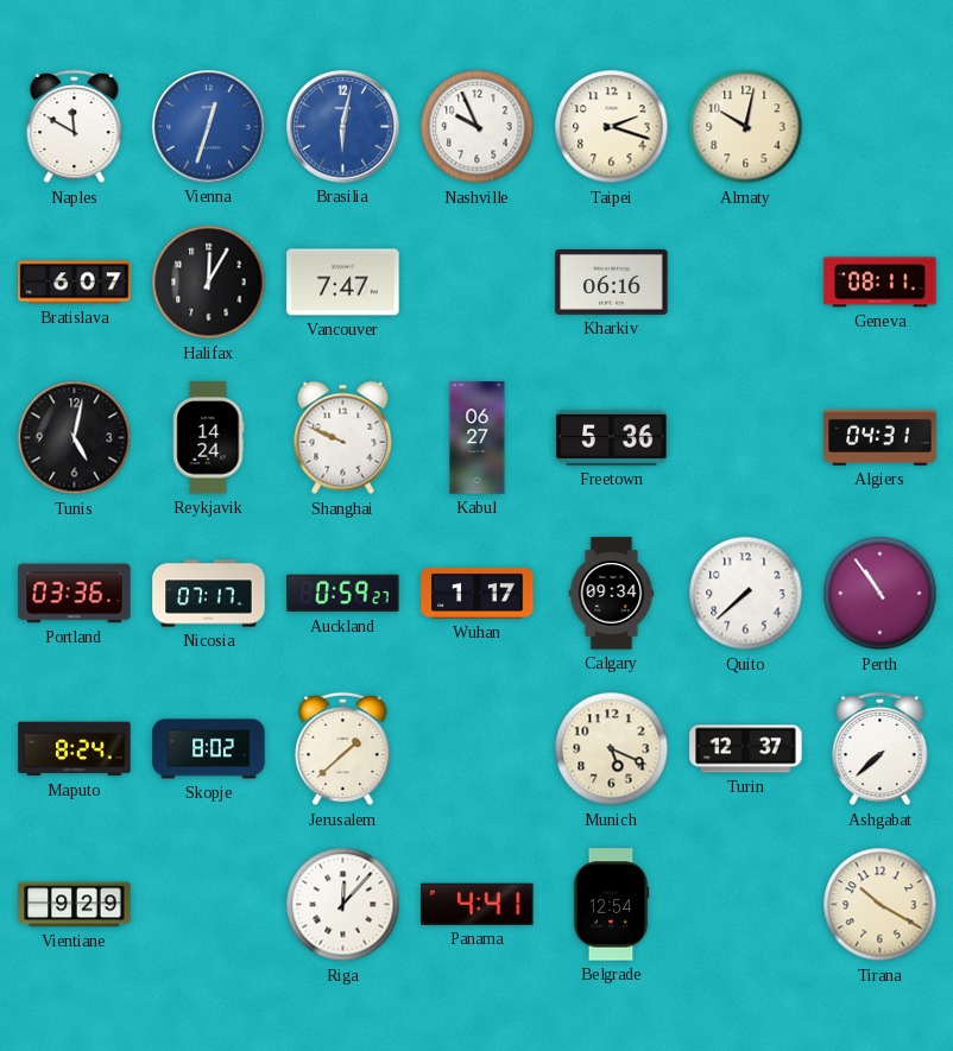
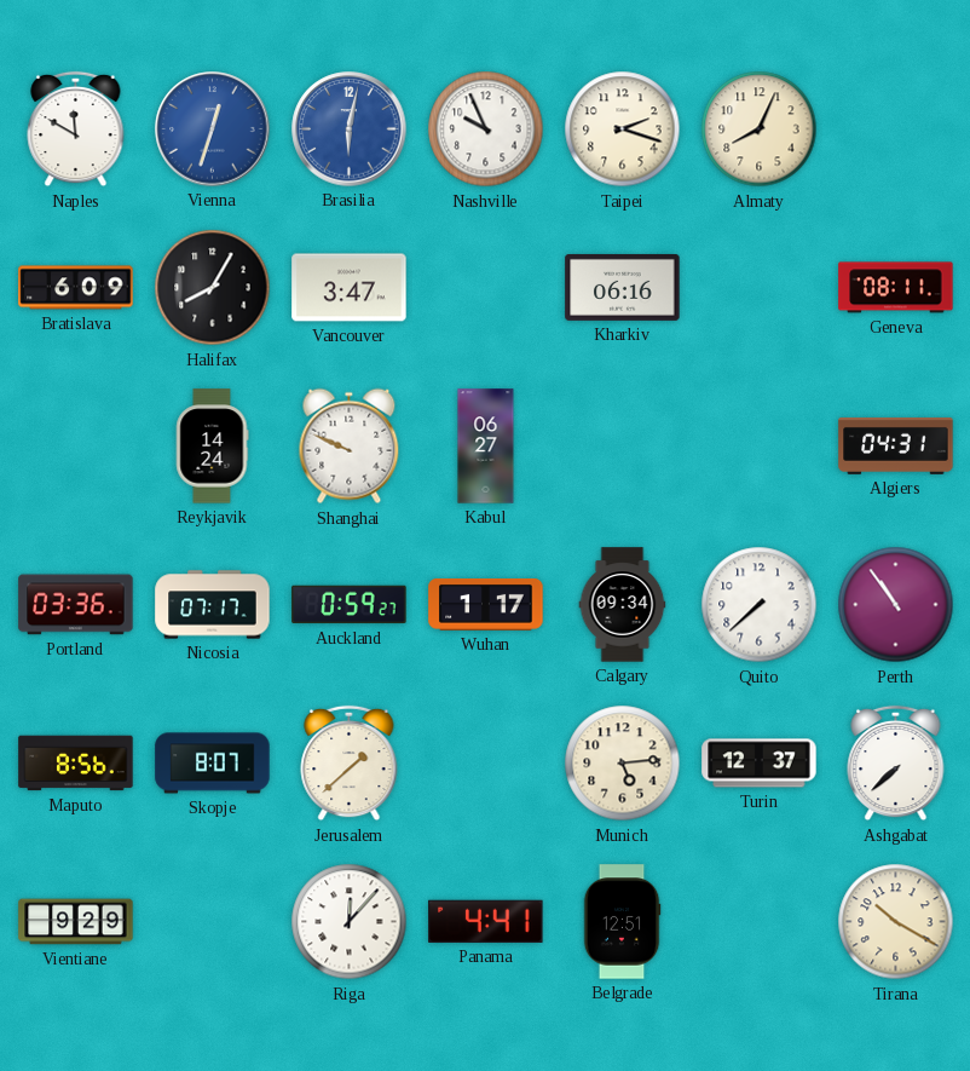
Almaty: 10:02 -> 8:04 (760, 129)
Bratislava: 6:07 -> 6:09 (76, 288)
Halifax: 12:05 -> 8:05 (213, 288)
Vancouver: 7:47 -> 3:47 (350, 288)
Tunis: 5:02 -> none (75, 438)
Freetown: 5:36 -> none (612, 437)
Maputo: 8:24 -> 8:56 (76, 764)
Skopje: 8:02 -> 8:07 (213, 764)
Munich: 5:19 -> 5:14 (623, 764)
Belgrade: 12:54 -> 12:51 (622, 922)
